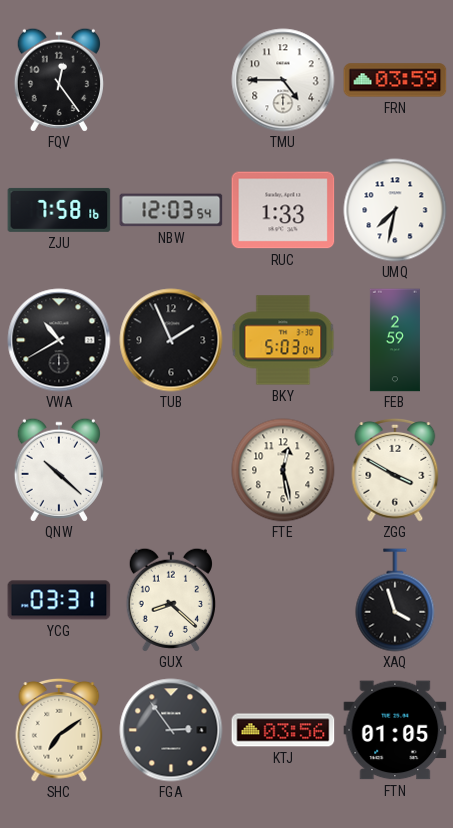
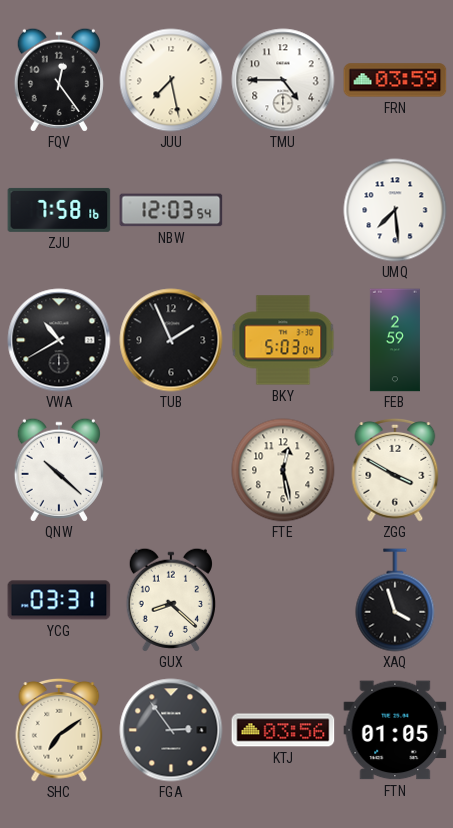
JUU: none -> 7:28 (171, 80)
RUC: 1:33 -> none (283, 210)
UMQ: 7:32 -> 7:29 (395, 210)
